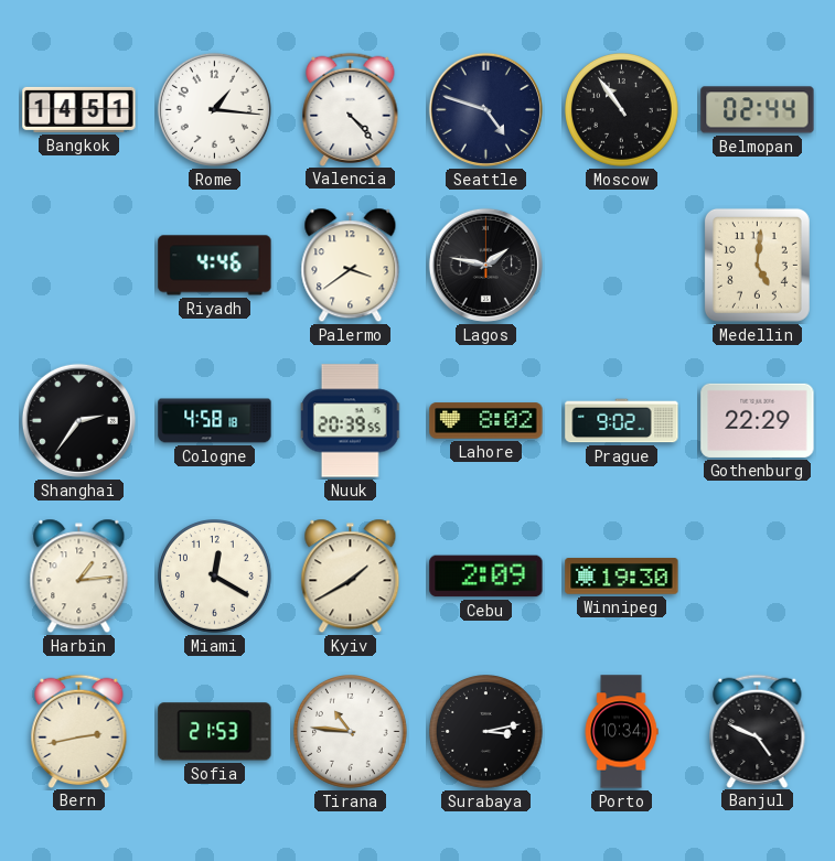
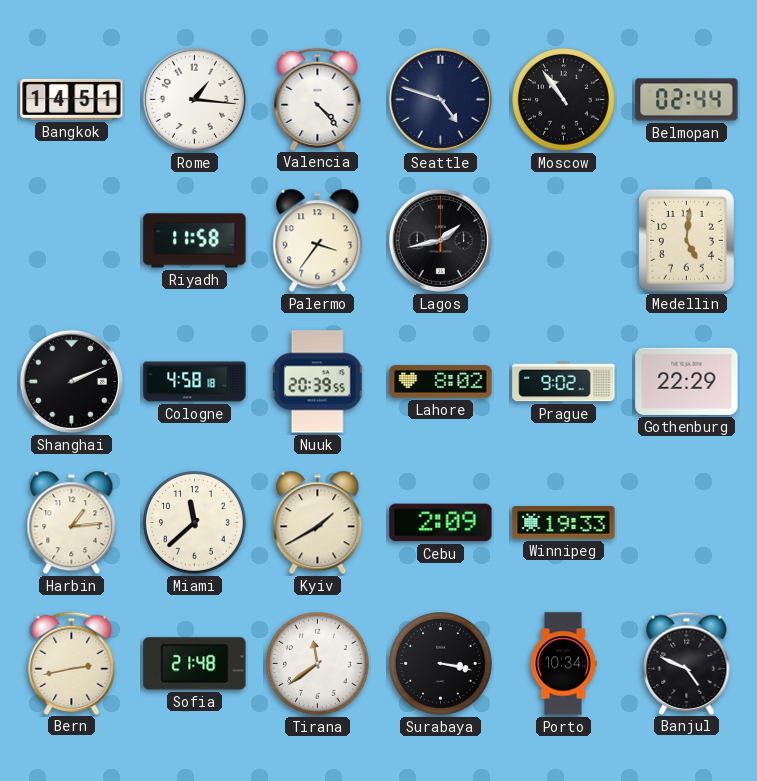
Riyadh: 4:46 -> 11:58 (195, 241)
Palermo: 3:39 -> 3:36 (318, 241)
Lagos: 1:47 -> 1:43 (440, 240)
Shanghai: 2:36 -> 2:11 (71, 381)
Miami: 12:20 -> 11:38 (195, 523)
Winnipeg: 19:30 -> 19:33 (564, 523)
Sofia: 21:53 -> 21:48 (195, 664)
Tirana: 10:46 -> 11:39 (318, 664)
Surabaya: 3:13 -> 3:17 (441, 664)
